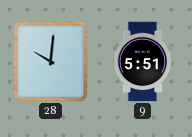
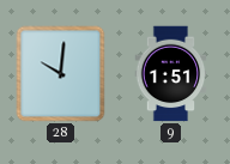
9: 5:51 -> 1:51 (171, 74)
